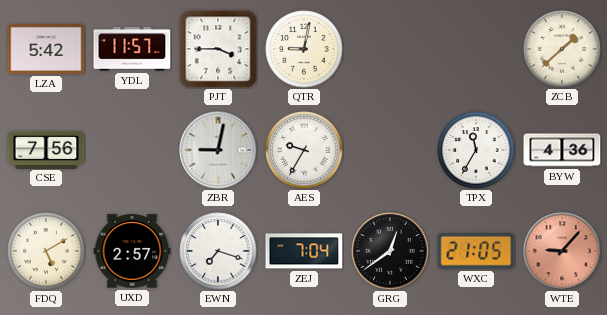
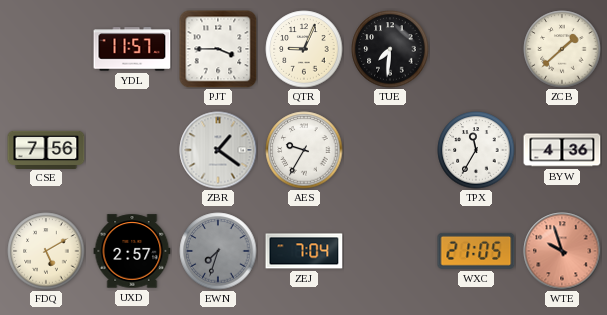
LZA: 5:42 -> none (46, 49)
QTR: 9:02 -> 9:04 (304, 49)
TUE: none -> 7:31 (390, 49)
ZBR: 9:02 -> 1:21 (218, 150)
EWN: 7:18 -> 7:33 (218, 251)
EWN dial: white -> grey (218, 251)
GRG: 12:39 -> none (390, 251)
WTE: 9:07 -> 9:57 (562, 251)
